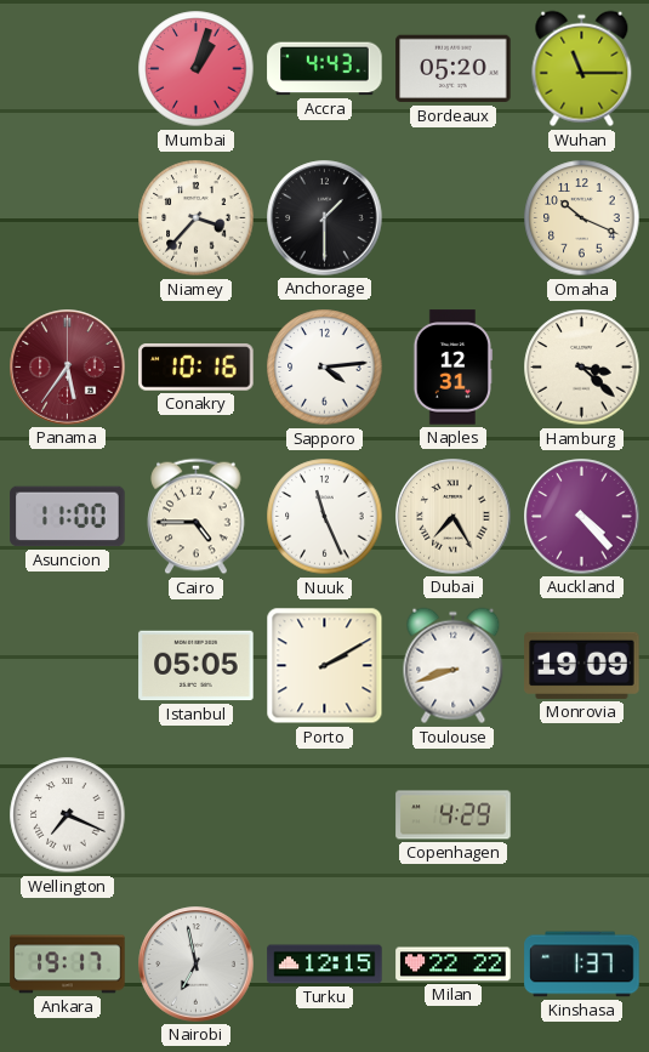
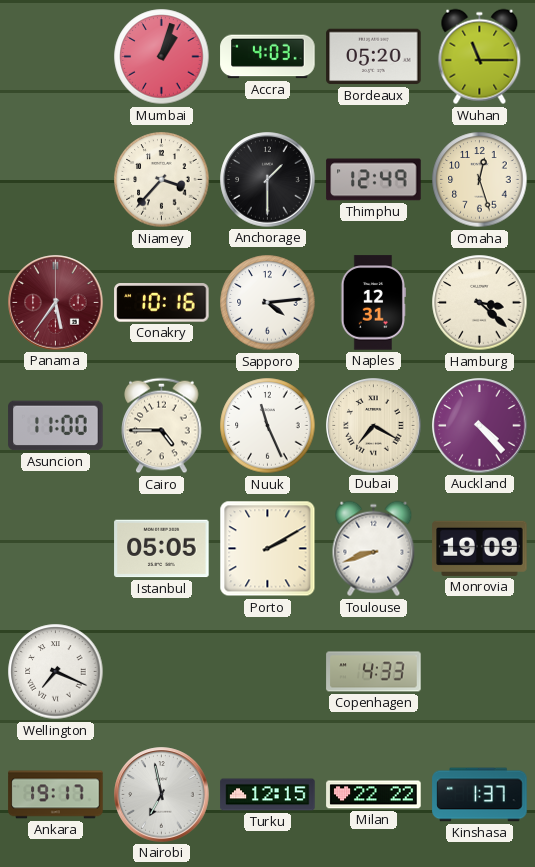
Accra: 4:43 -> 4:03 (268, 57)
Thimphu: none -> 12:49 (374, 180)
Omaha: 10:19 -> 12:27 (480, 180)
Dubai: 7:25 -> 7:20 (374, 426)
Copenhagen: 4:29 -> 4:33 (374, 672)
